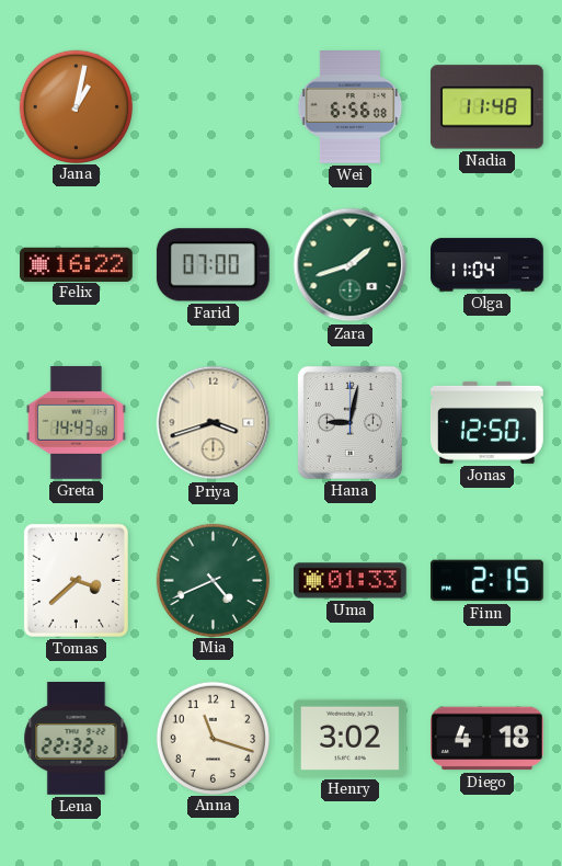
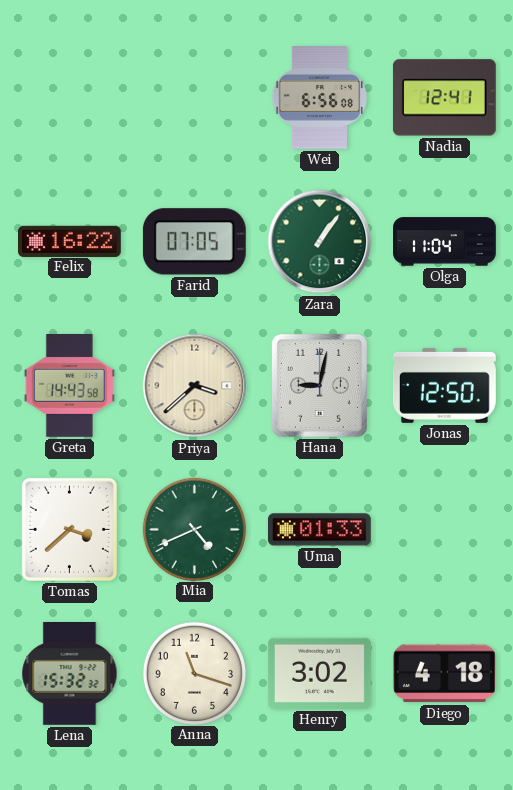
Jana: 1:02 -> none (76, 106)
Nadia: 11:48 -> 12:41 (444, 98)
Farid: 07:00 -> 07:05 (194, 242)
Zara: 1:42 -> 1:06 (320, 242)
Priya: 3:42 -> 3:38 (195, 386)
Finn: 2:15 -> none (486, 581)
Lena: 22:32 -> 15:32 (70, 673)
